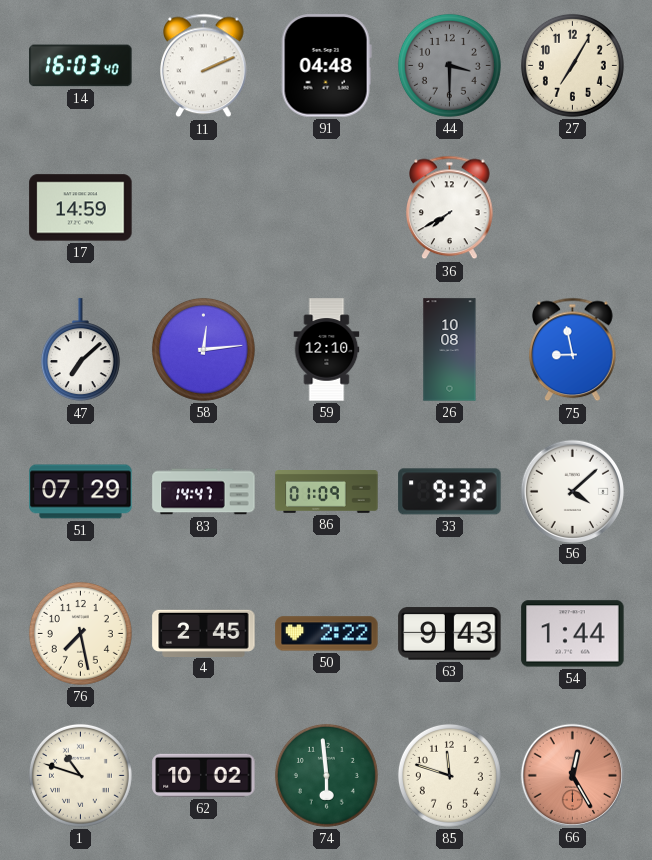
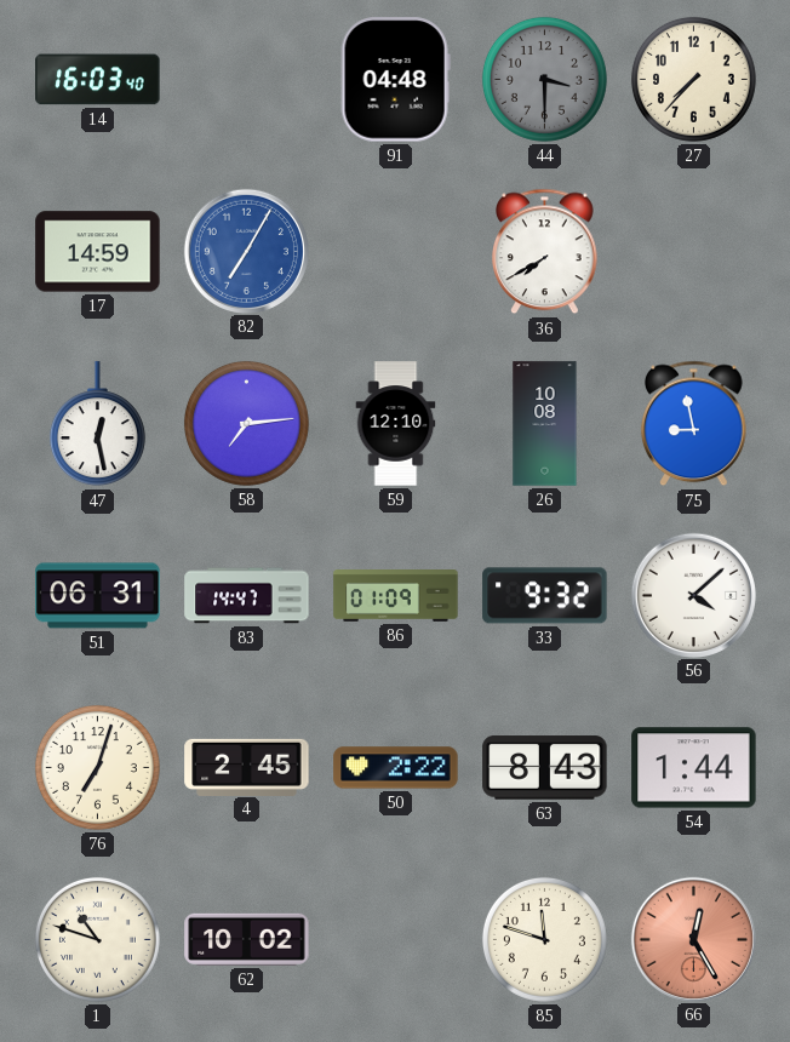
11: 2:11 -> none (204, 66)
27: 7:05 -> 7:37 (693, 79)
82: none -> 7:05 (246, 251)
47: 7:08 -> 12:28 (97, 424)
58: 12:14 -> 7:14 (246, 423)
51: 07:29 -> 06:31 (98, 596)
76: 7:28 -> 7:03 (97, 767)
63: 9:43 -> 8:43 (545, 768)
74: 5:59 -> none (326, 775)
